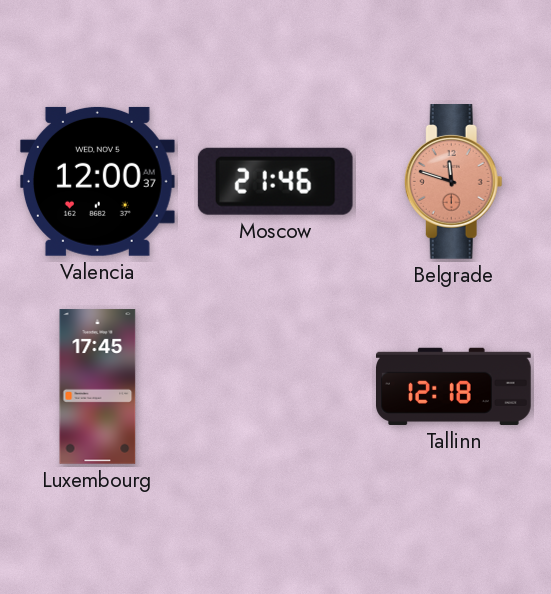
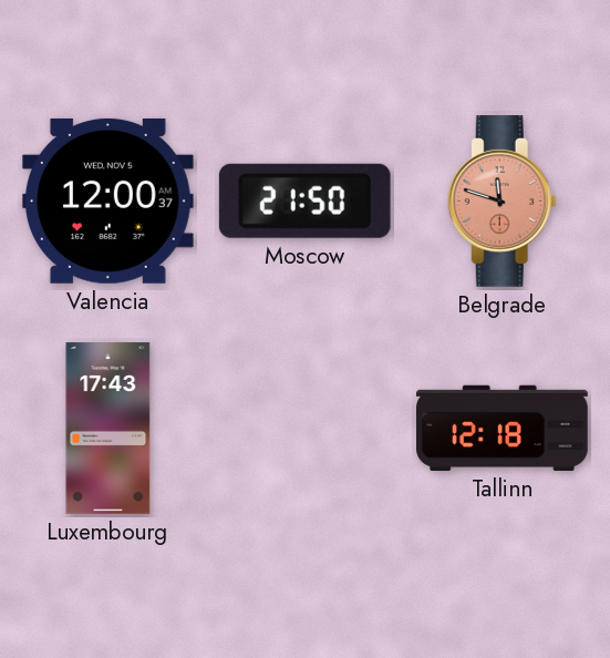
Moscow: 21:46 -> 21:50 (304, 201)
Luxembourg: 17:45 -> 17:43 (108, 429)
